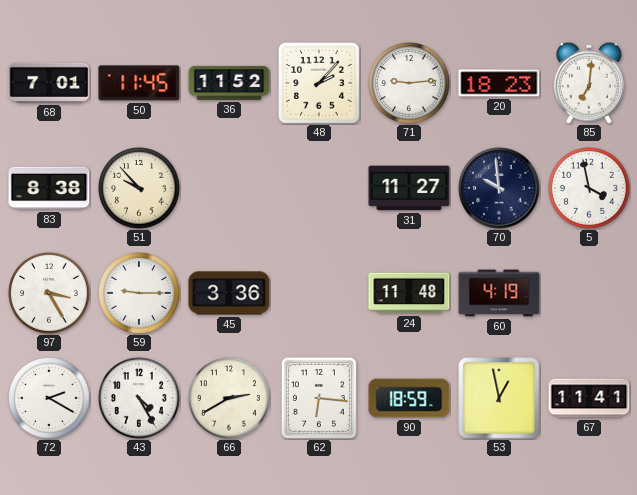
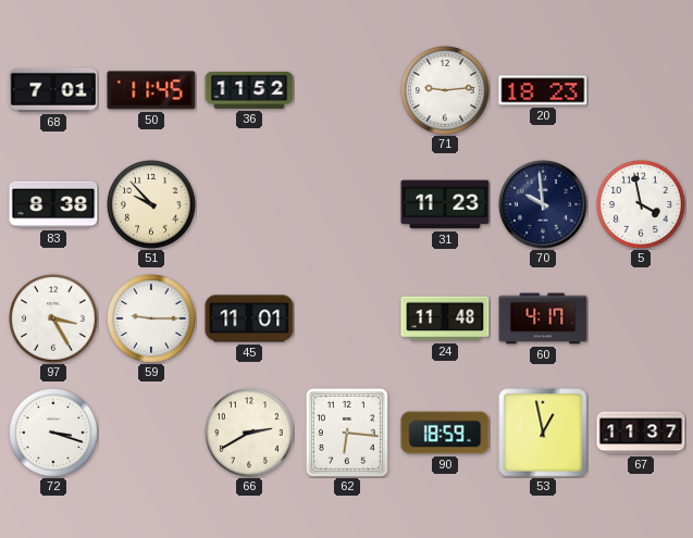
48: 2:07 -> none (320, 84)
85: 7:01 -> none (589, 83)
31: 11:27 -> 11:23 (445, 204)
45: 3:36 -> 11:01 (249, 318)
60: 4:19 -> 4:17 (543, 318)
72: 2:20 -> 3:18 (54, 434)
43: 4:25 -> none (140, 399)
67: 11:41 -> 11:37 (641, 433)
